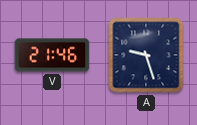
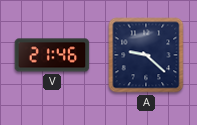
A: 9:27 -> 9:22 (146, 55)
